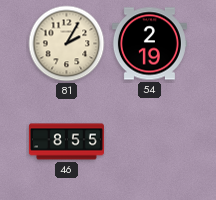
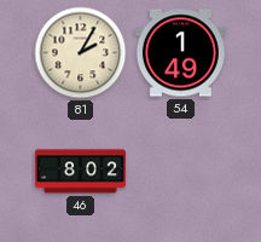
54: 2:19 -> 1:49 (180, 53)
46: 8:55 -> 8:02 (80, 172)
